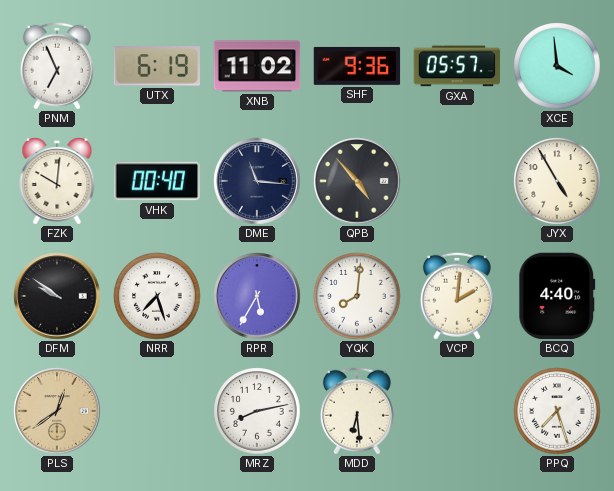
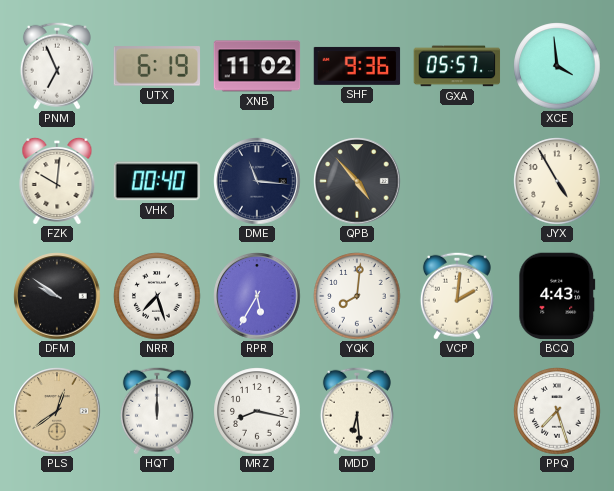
BCQ: 4:40 -> 4:43 (557, 296)
HQT: none -> 12:00 (157, 411)
MRZ: 8:13 -> 8:17 (257, 411)
